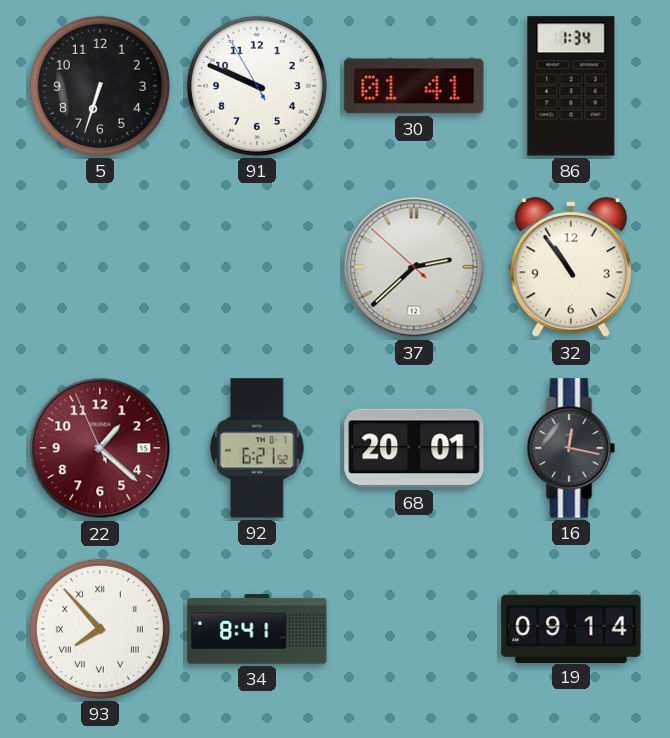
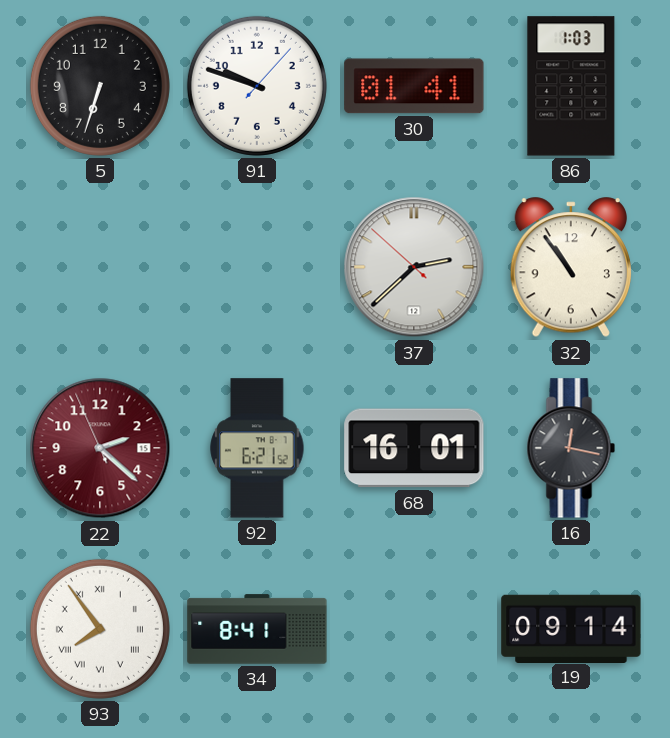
91: 9:48:55 -> 9:48:07 (257, 86)
86: 1:34 -> 1:03 (571, 86)
22: 1:21 -> 2:21 (100, 448)
68: 20:01 -> 16:01 (414, 448)
93: 7:53 -> 7:54 (100, 629)
